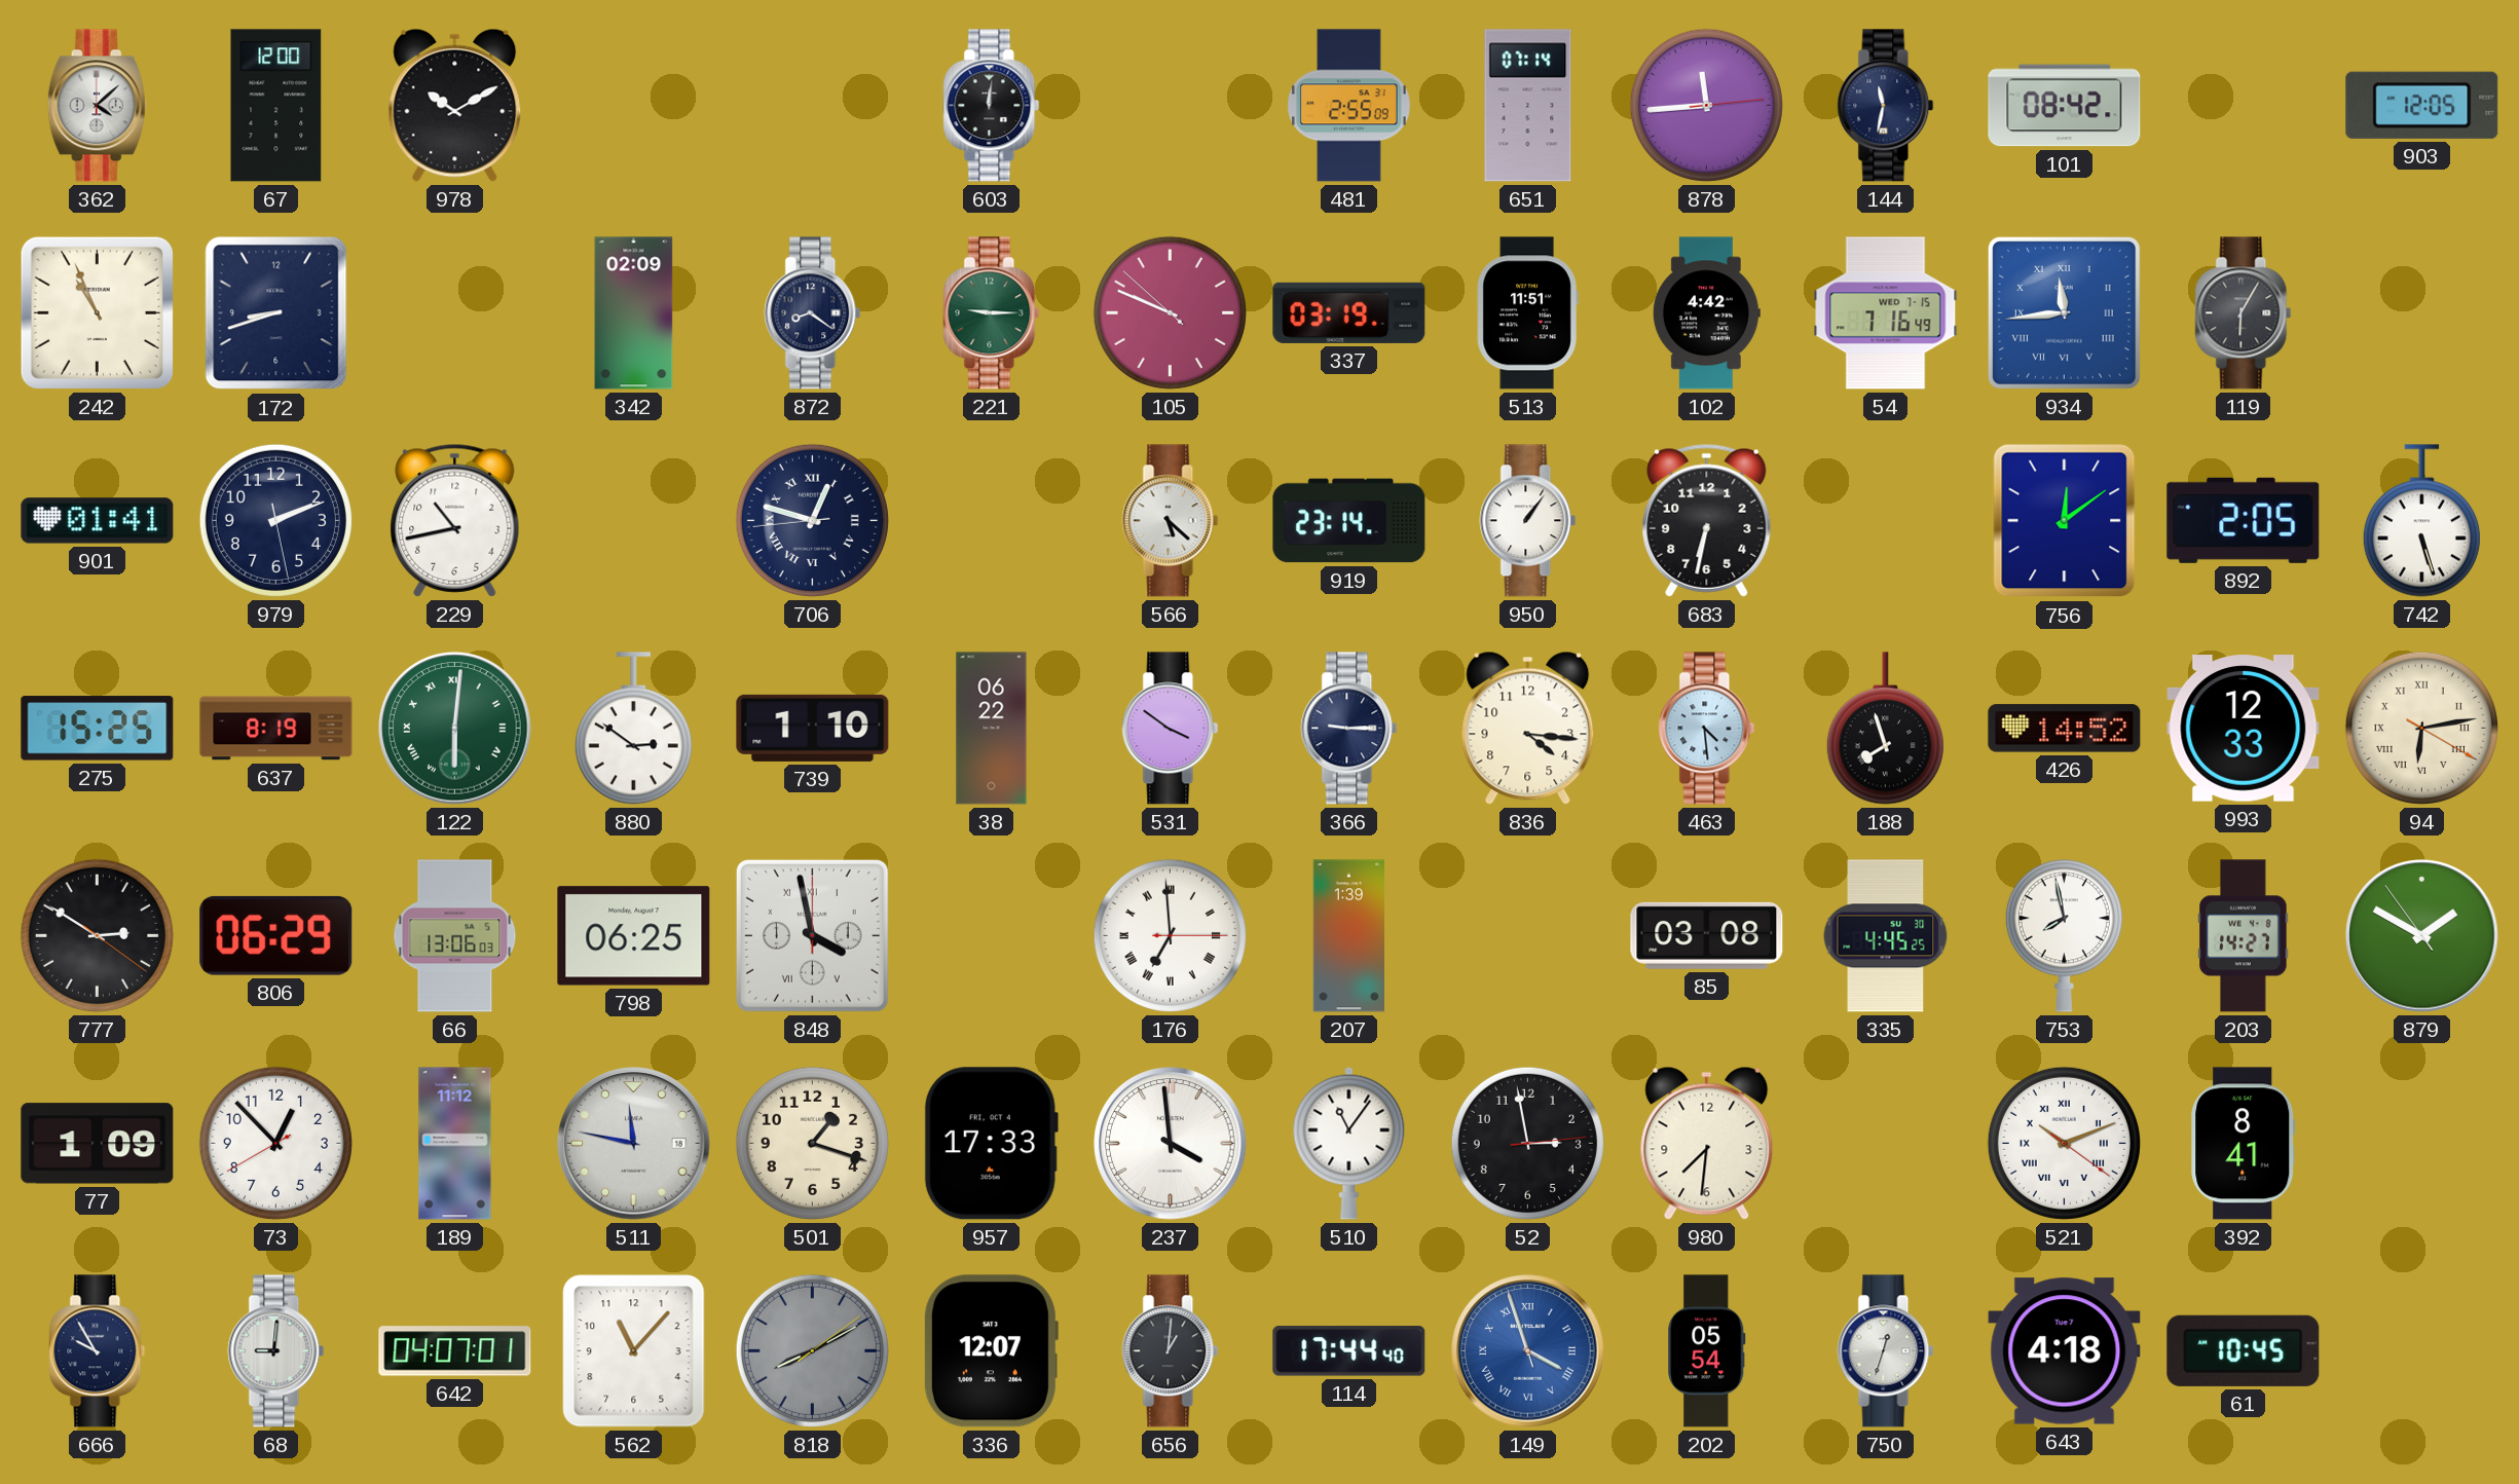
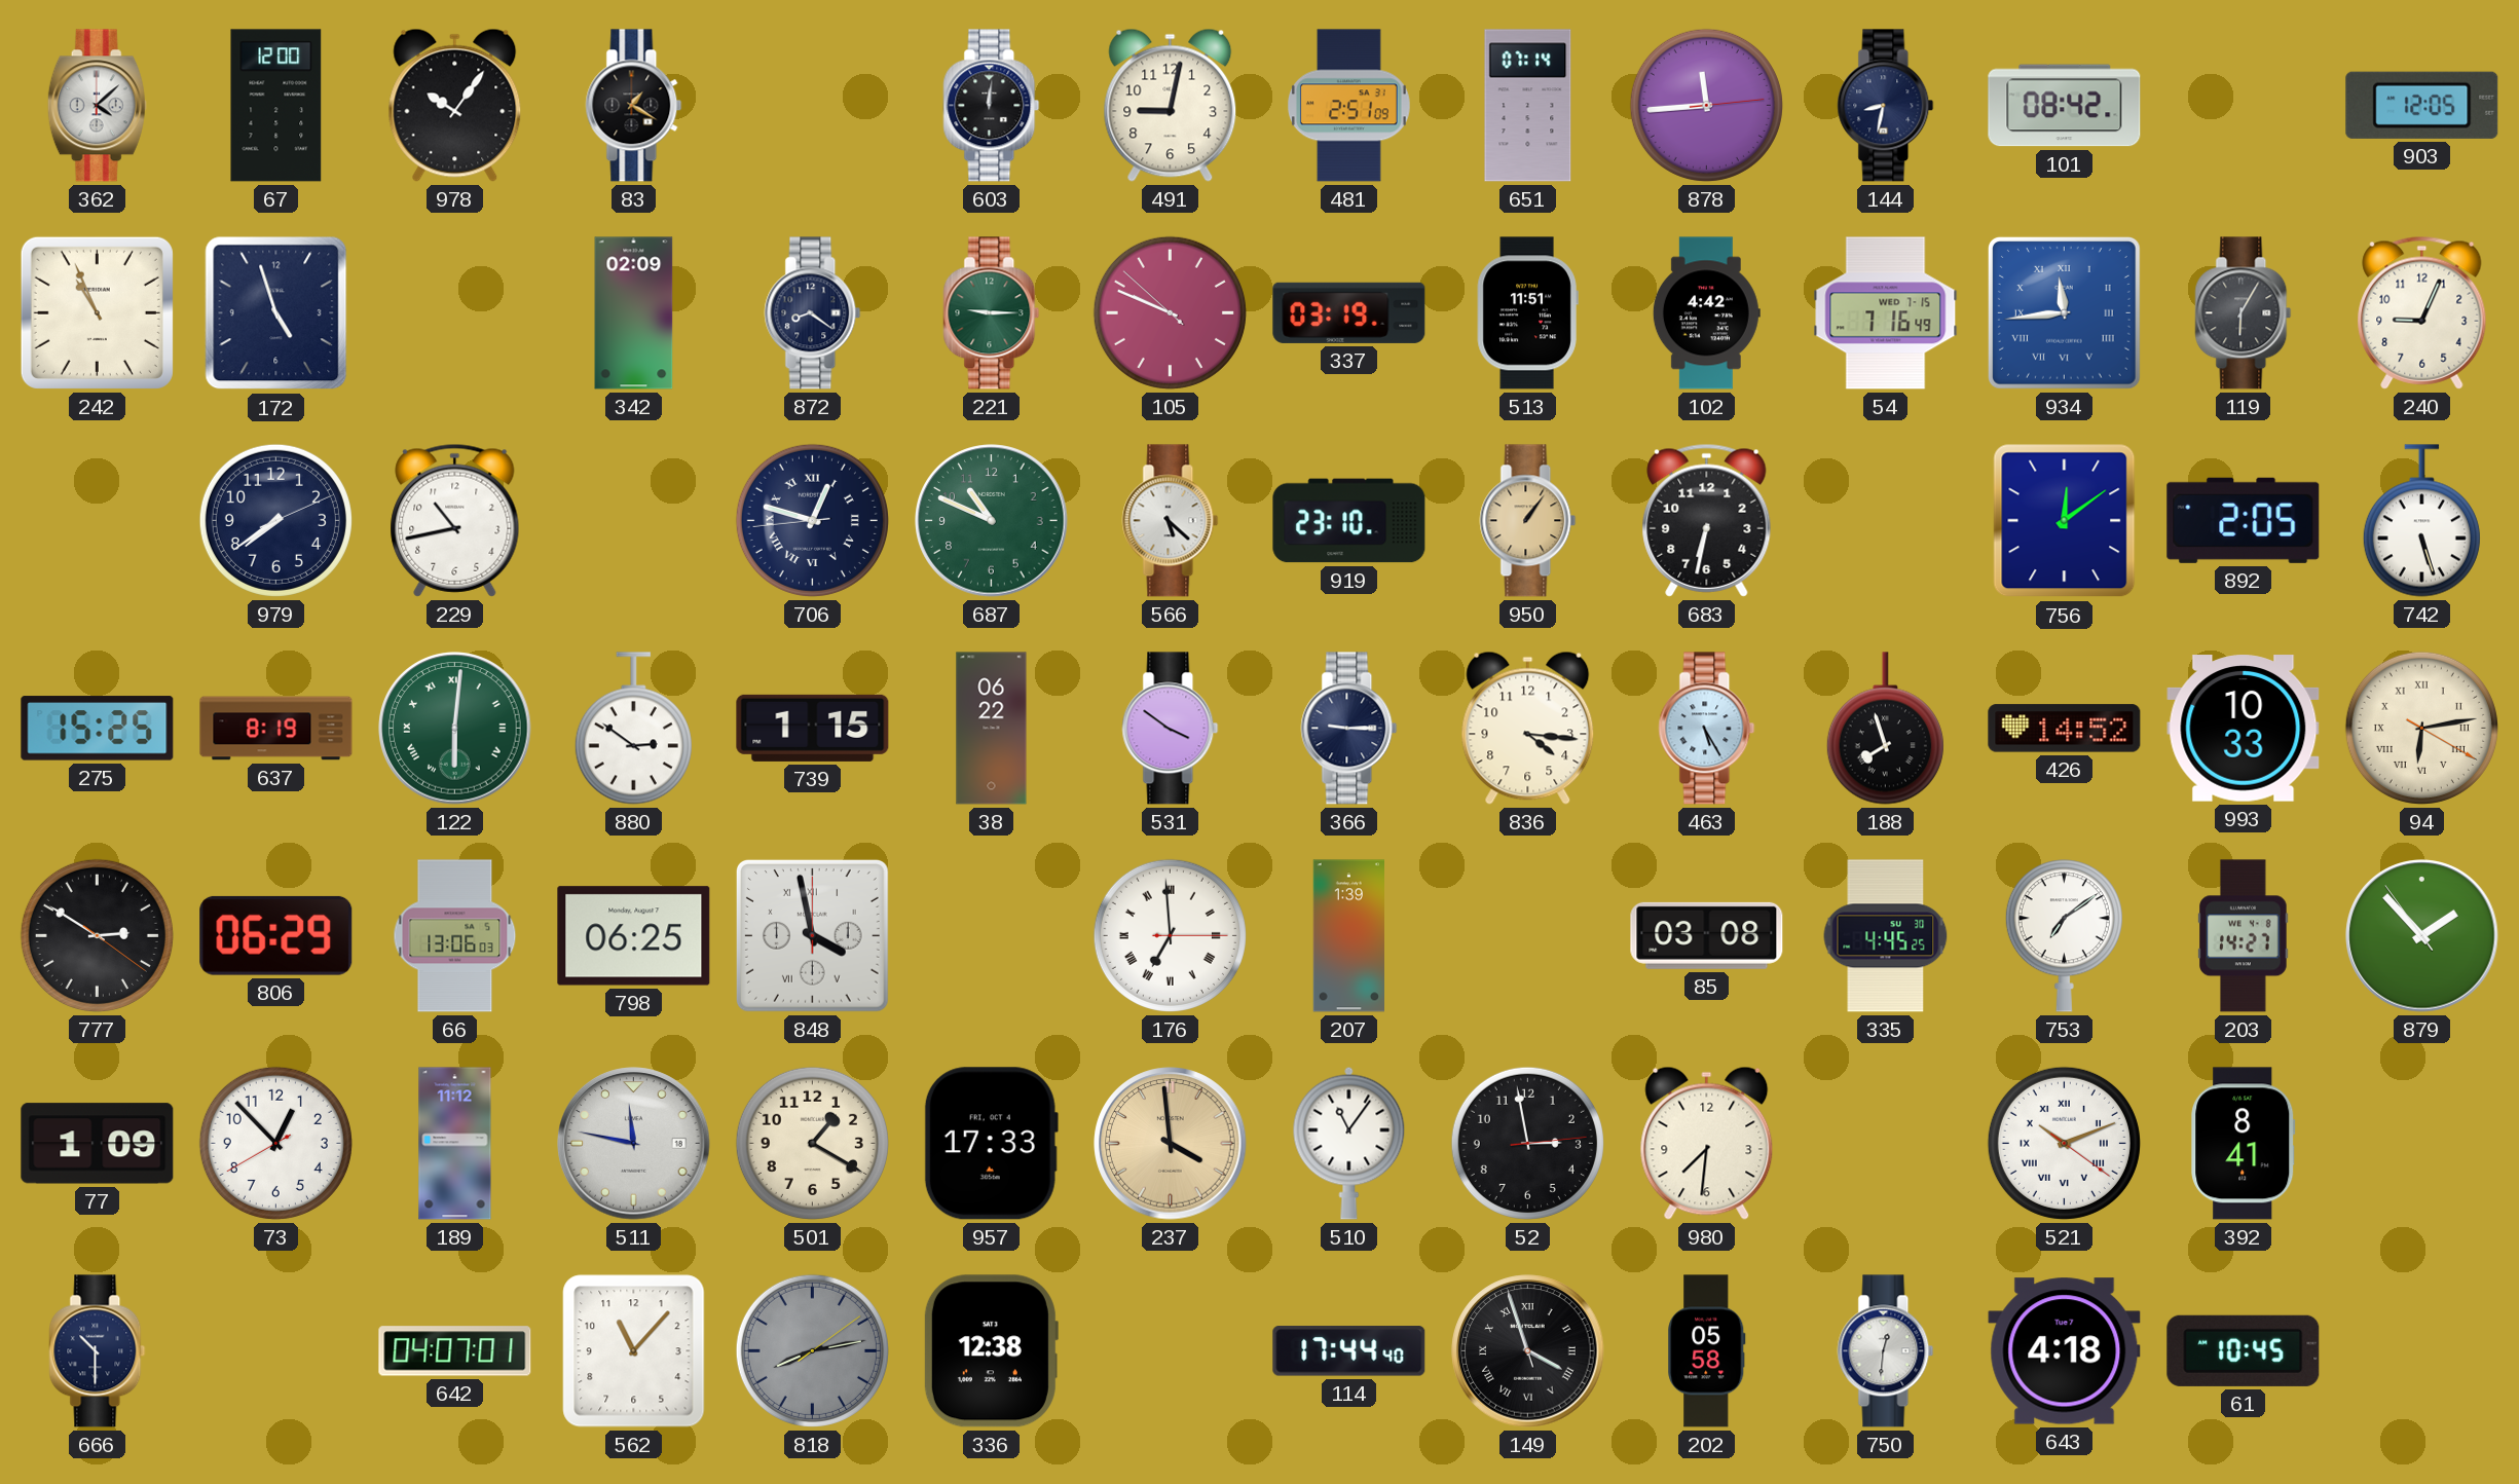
978: 10:10 -> 10:06 (455, 105)
83: none -> 1:20 (634, 106)
491: none -> 9:02 (1171, 105)
481: 2:55 -> 2:51 (1349, 106)
144: 11:32 -> 8:32 (1886, 106)
172: 8:42 -> 4:57 (276, 313)
240: none -> 9:04 (2422, 312)
901: 01:41 -> none (98, 521)
979: 2:11 -> 7:39 (275, 520)
687: none -> 10:49 (992, 521)
919: 23:14 -> 23:10 (1349, 521)
950 dial: white -> champagne (1528, 521)
739: 1:10 -> 1:15 (813, 728)
463: 4:29 -> 5:25 (1707, 729)
993: 12:33 -> 10:33 (2244, 729)
753: 7:58 -> 7:09 (2064, 936)
879: 1:49 -> 1:52 (2422, 936)
501: 1:18 -> 1:20 (812, 1143)
237 dial: white -> champagne (1171, 1144)
666: 9:55 -> 10:30 (98, 1351)
68: 9:01 -> none (276, 1351)
818: 8:10 -> 8:13 (812, 1350)
336: 12:07 -> 12:38 (991, 1351)
656: 1:01 -> none (1171, 1351)
149 dial: blue -> black (1528, 1351)
202: 05:54 -> 05:58 (1707, 1351)
750: 12:33 -> 12:31 (1886, 1351)
